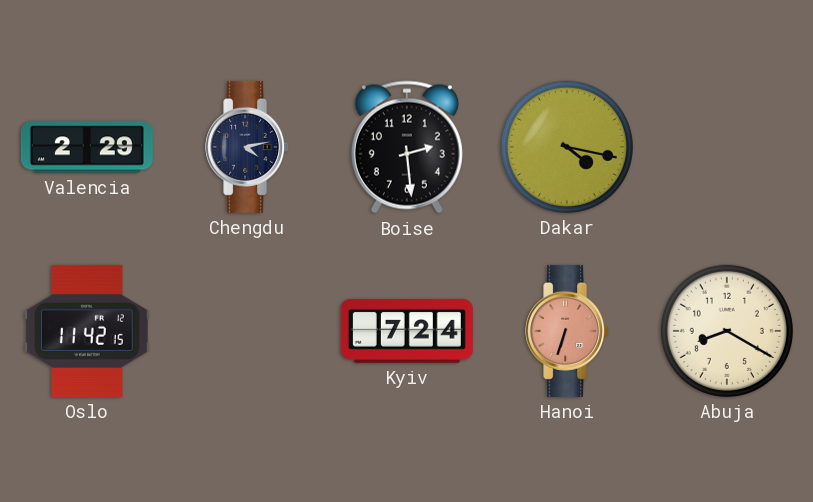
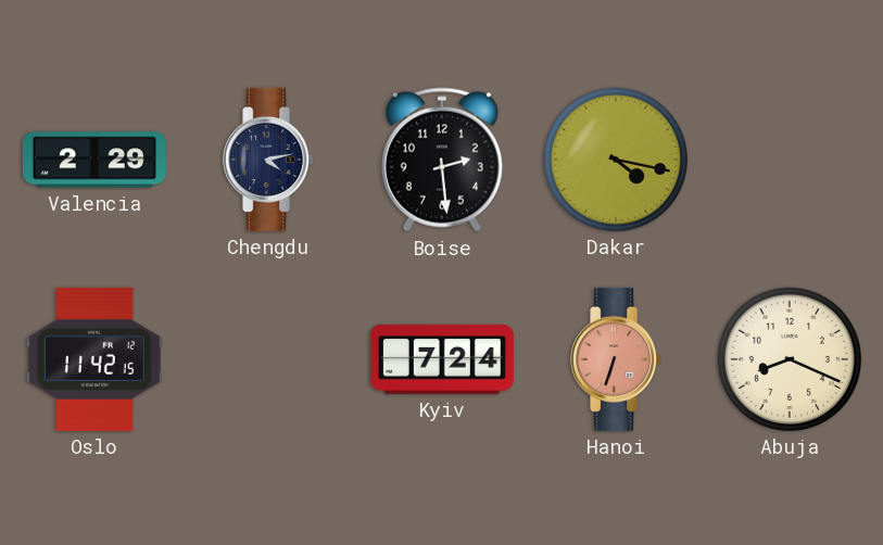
Abuja: 8:20 -> 8:19 (790, 359)
